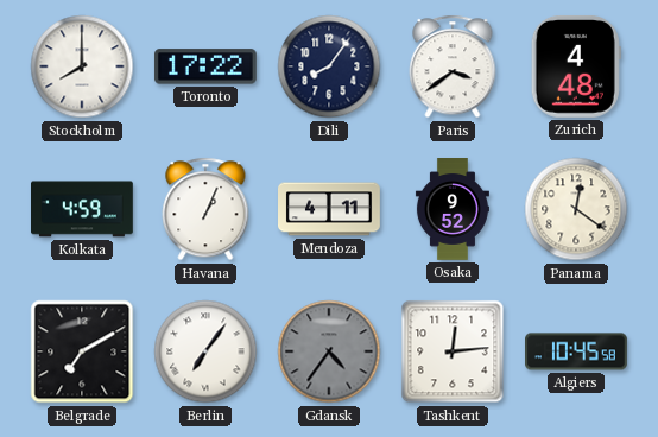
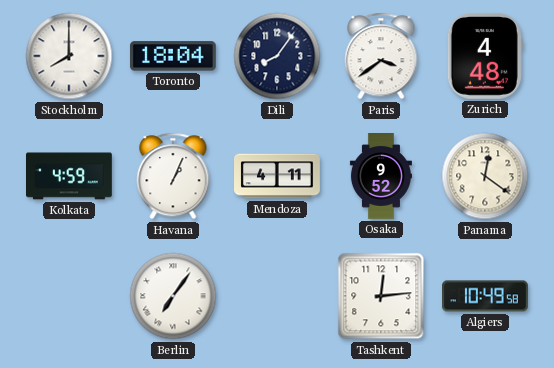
Toronto: 17:22 -> 18:04 (173, 56)
Belgrade: 7:10 -> none (82, 351)
Gdansk: 4:36 -> none (329, 351)
Algiers: 10:45 -> 10:49 (486, 296)
